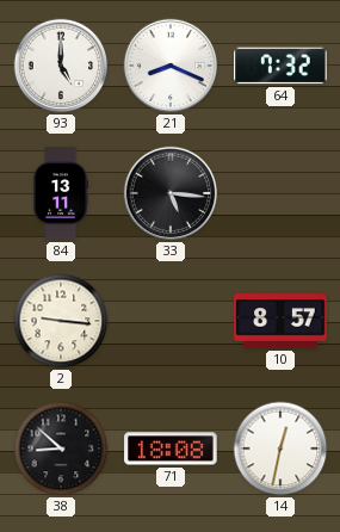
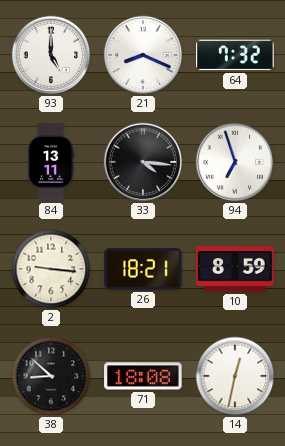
33: 5:16 -> 4:16 (143, 162)
94: none -> 6:57 (235, 162)
26: none -> 18:21 (143, 269)
10: 8:57 -> 8:59 (235, 269)
